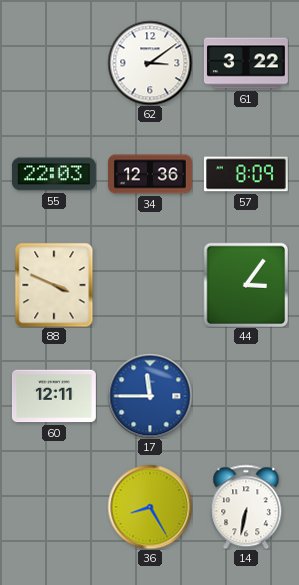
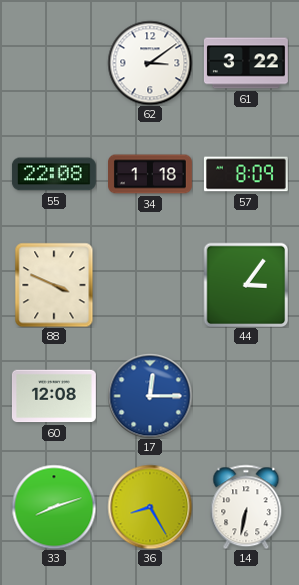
55: 22:03 -> 22:08 (54, 174)
34: 12:36 -> 1:18 (151, 174)
60: 12:11 -> 12:08 (54, 396)
17: 11:45 -> 12:15 (150, 396)
33: none -> 8:12 (54, 507)
